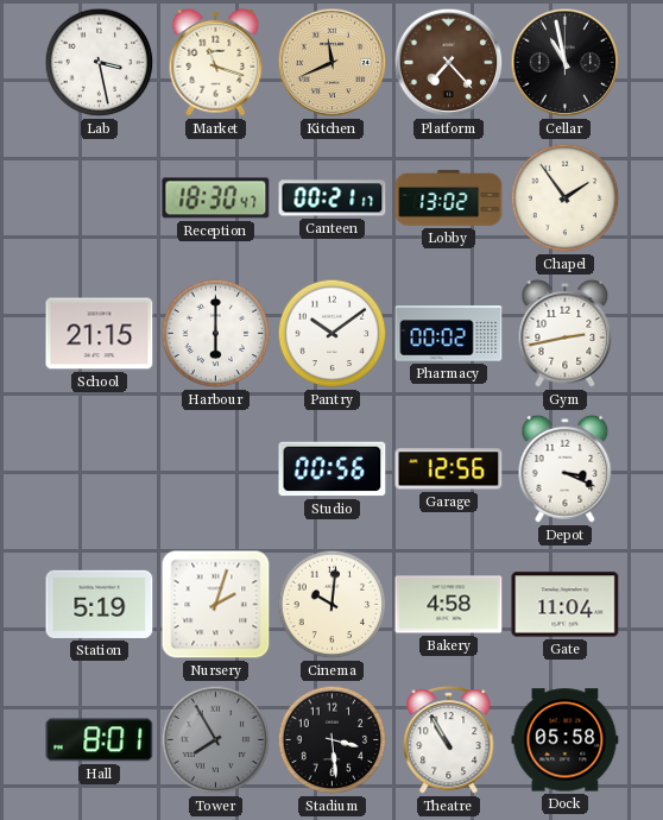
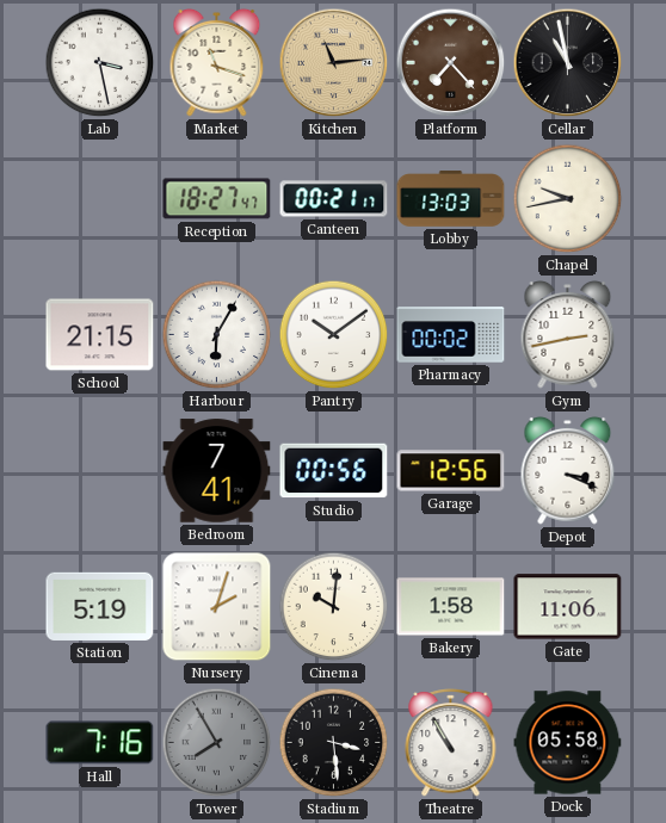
Kitchen: 11:41 -> 11:14 (334, 63)
Reception: 18:30 -> 18:27 (217, 199)
Lobby: 13:02 -> 13:03 (451, 199)
Chapel: 1:54 -> 9:43 (568, 199)
Harbour: 6:00 -> 6:05 (217, 335)
Bedroom: none -> 7:41 (217, 471)
Bakery: 4:58 -> 1:58 (451, 607)
Gate: 11:04 -> 11:06 (568, 607)
Hall: 8:01 -> 7:16 (100, 743)
